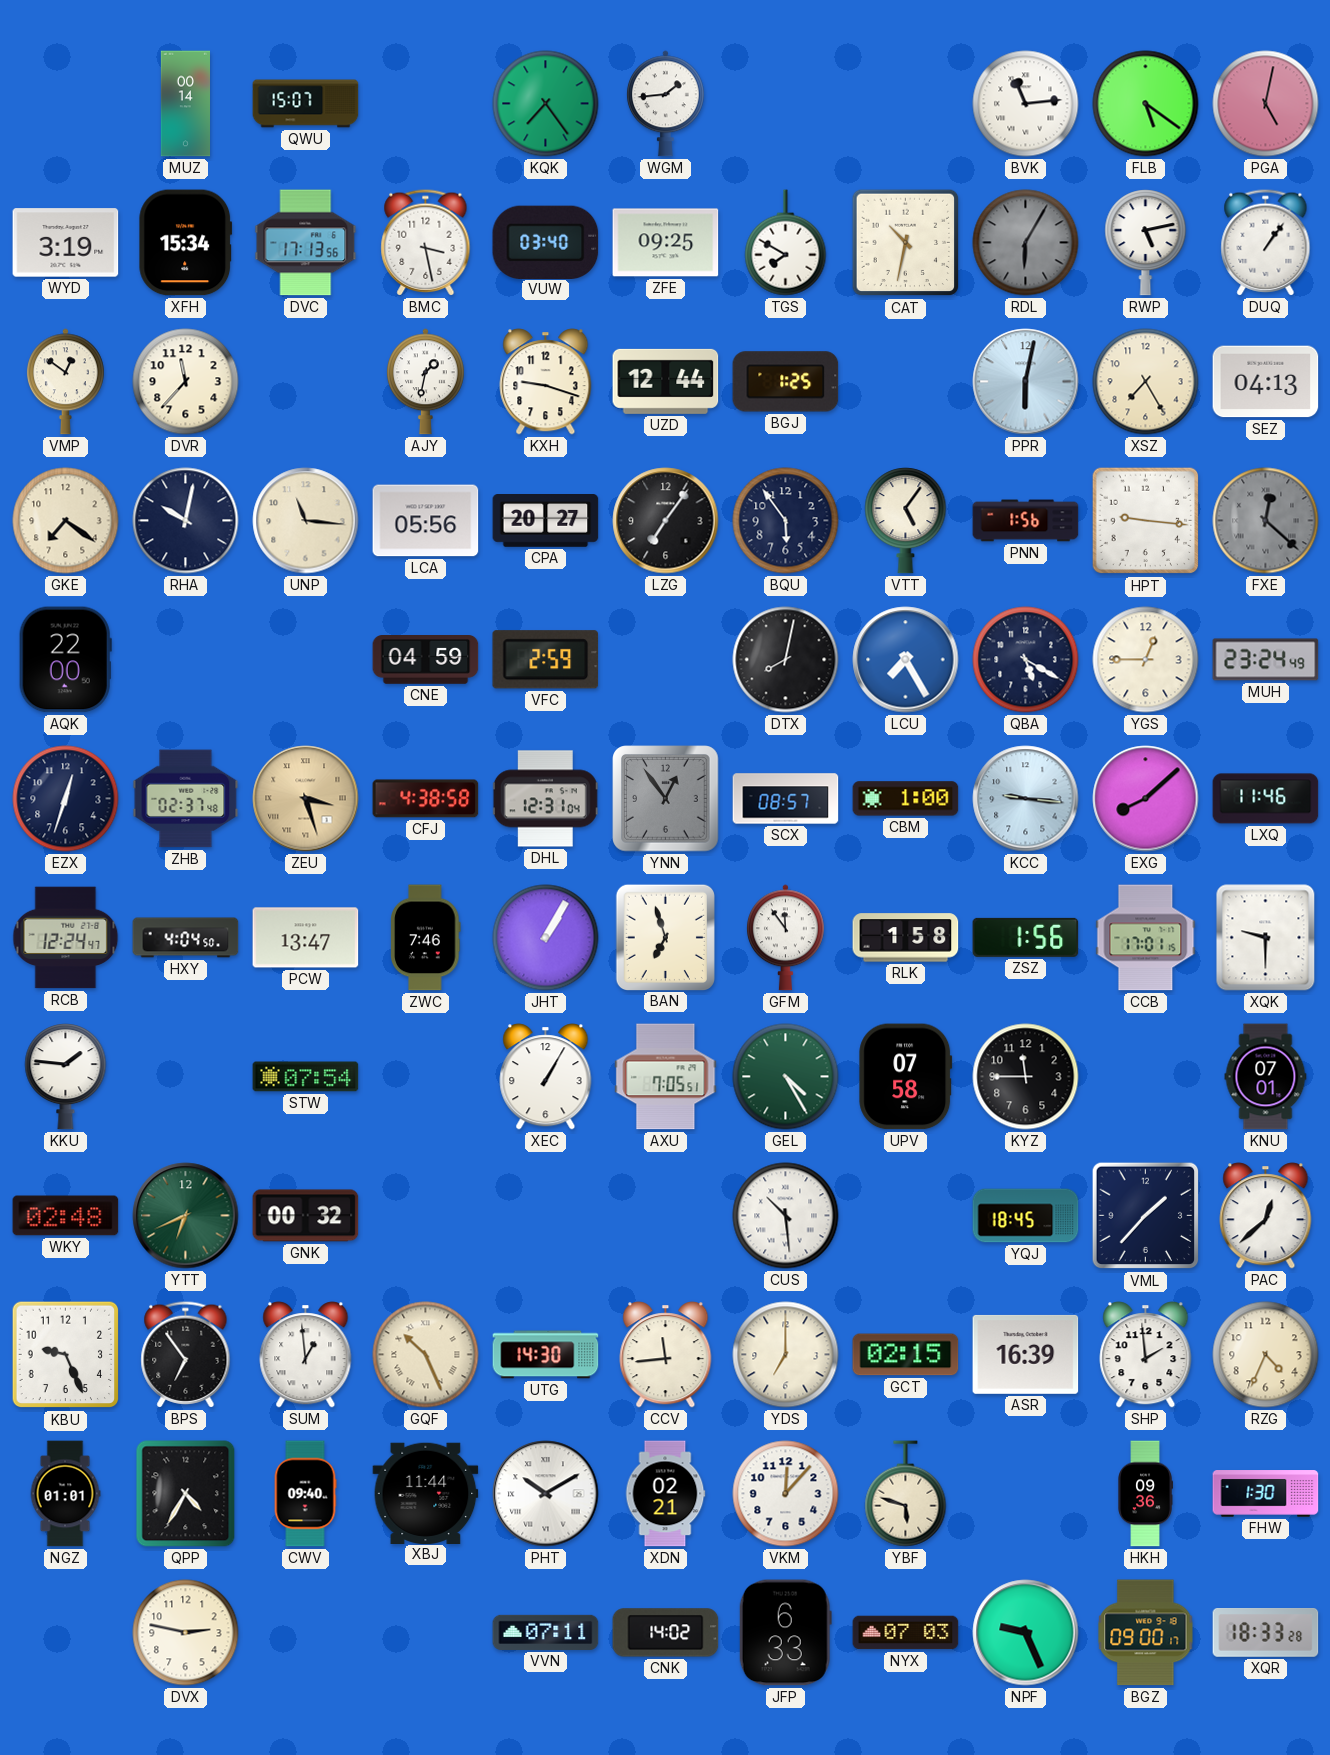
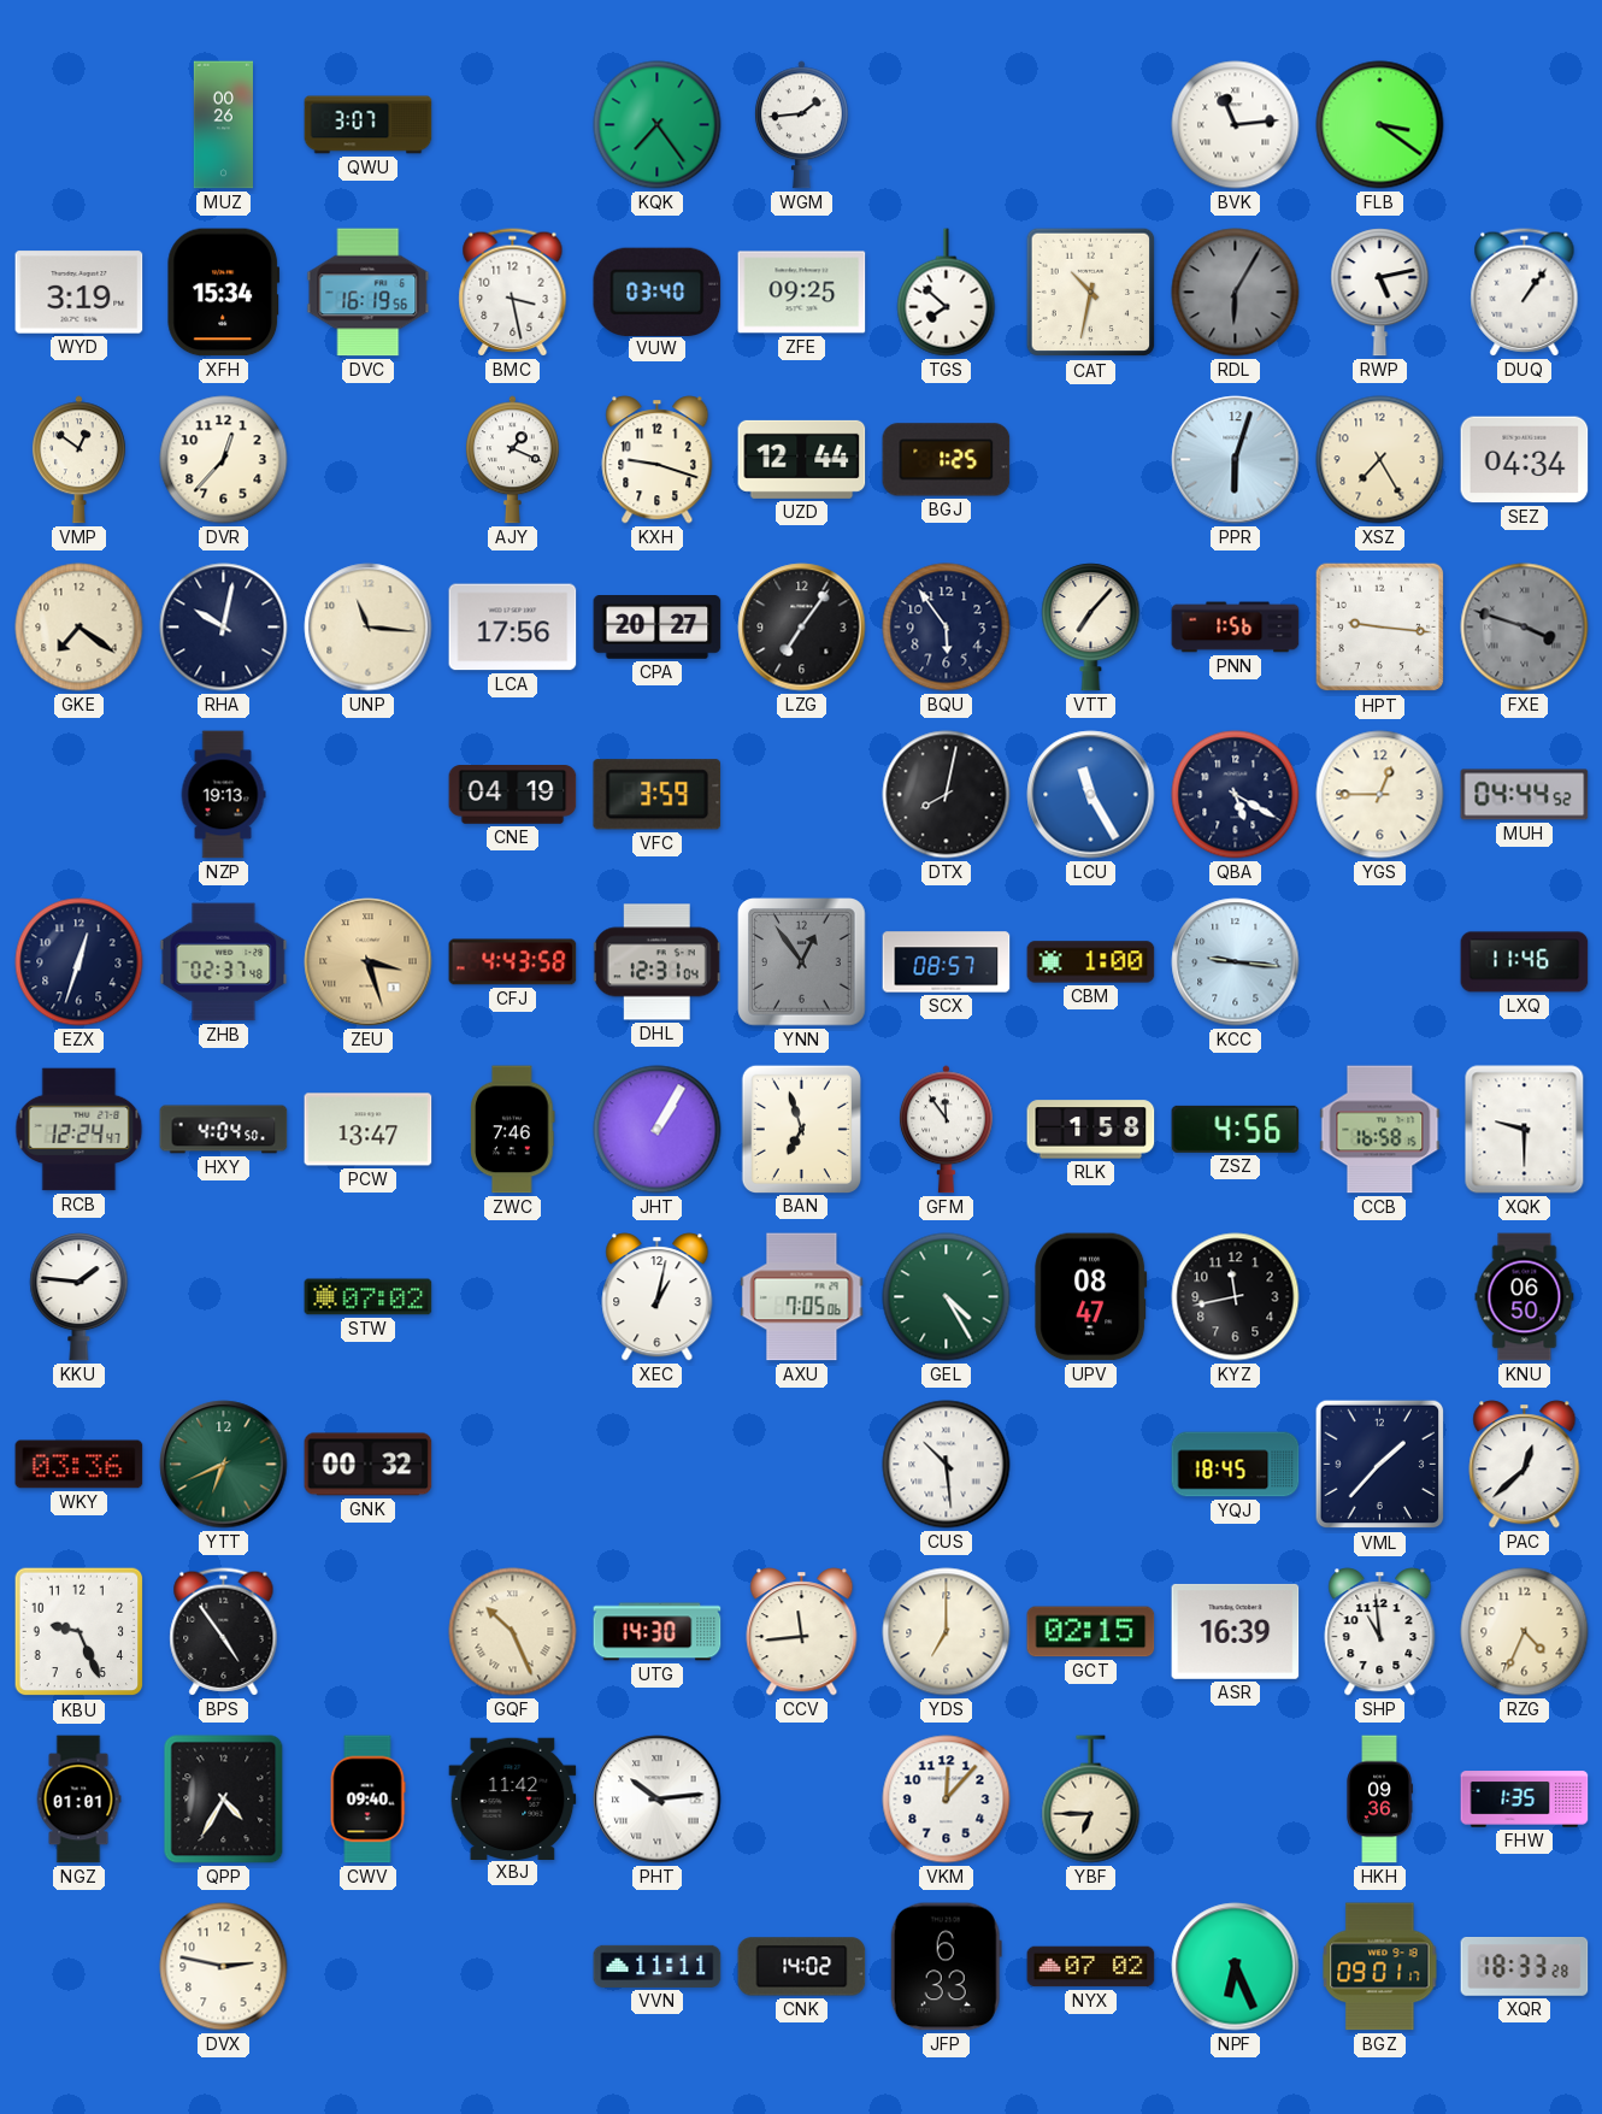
MUZ: 00:14 -> 00:26 (223, 125)
QWU: 15:07 -> 3:07 (369, 125)
FLB: 5:21 -> 3:21 (1380, 125)
PGA: 5:02 -> none (1266, 104)
DVC: 17:13 -> 16:19 (369, 293)
TGS: 7:50 -> 7:52 (947, 293)
DVR: 11:37 -> 12:37 (224, 460)
AJY: 1:32 -> 1:19 (512, 460)
PPR: 6:02 -> 6:03 (1236, 460)
SEZ: 04:13 -> 04:34 (1525, 460)
LCA: 05:56 -> 17:56 (513, 628)
VTT: 5:06 -> 7:07 (1091, 628)
FXE: 12:22 -> 3:48 (1525, 628)
AQK: 22:00 -> none (65, 660)
NZP: none -> 19:13 (223, 795)
CNE: 04:59 -> 04:19 (513, 795)
VFC: 2:59 -> 3:59 (658, 795)
LCU: 7:25 -> 11:25 (1091, 795)
MUH: 23:24 -> 04:44 (1525, 795)
CFJ: 4:38 -> 4:43 (513, 962)
EXG: 8:08 -> none (1146, 799)
ZSZ: 1:56 -> 4:56 (1236, 1129)
CCB: 17:01 -> 16:58 (1380, 1130)
STW: 07:54 -> 07:02 (369, 1297)
XEC: 1:05 -> 1:02 (658, 1297)
AXU: 7:05:51 -> 7:05:06 (802, 1297)
UPV: 07:58 -> 08:47 (1091, 1297)
KYZ: 11:45 -> 11:43 (1236, 1297)
KNU: 07:01 -> 06:50 (1525, 1297)
WKY: 02:48 -> 03:36 (79, 1465)
BPS: 6:54 -> 4:54 (224, 1632)
SUM: 12:59 -> none (306, 1355)
SHP: 1:59 -> 10:59 (1380, 1632)
XBJ: 11:44 -> 11:42 (513, 1798)
PHT: 10:10 -> 10:14 (658, 1800)
XDN: 02:21 -> none (665, 1494)
YBF: 5:48 -> 6:45 (1091, 1800)
FHW: 1:30 -> 1:35 (1525, 1800)
VVN: 07:11 -> 11:11 (658, 1966)
NYX: 07:03 -> 07:02 (1091, 1967)
NPF: 9:26 -> 6:26 (1236, 1967)
BGZ: 09:00 -> 09:01 (1380, 1967)
